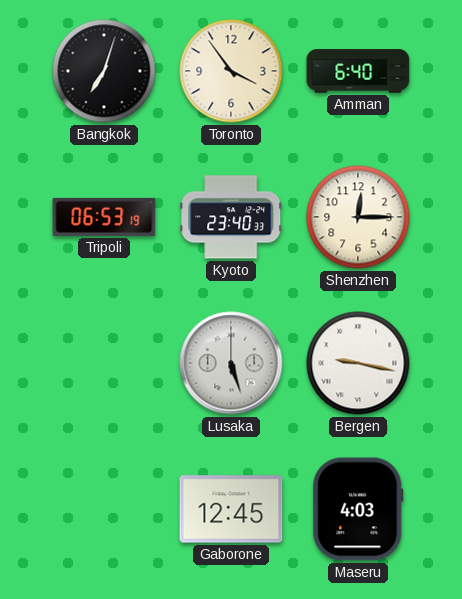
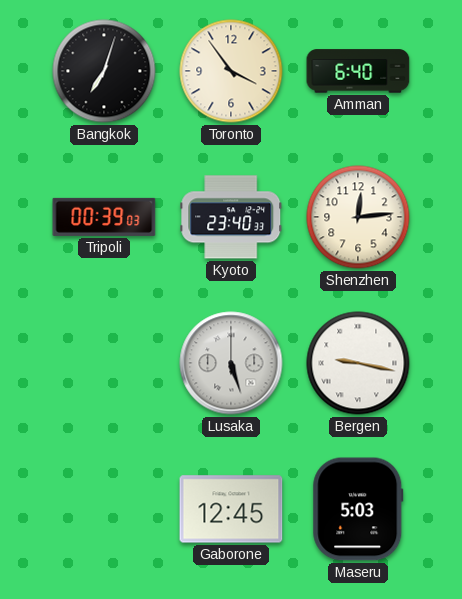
Tripoli: 06:53 -> 00:39 (104, 217)
Shenzhen: 12:15 -> 12:14 (358, 217)
Maseru: 4:03 -> 5:03 (358, 509)
